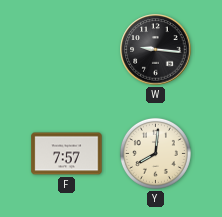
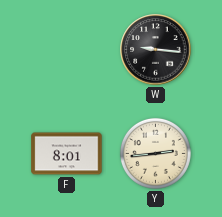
F: 7:57 -> 8:01 (67, 154)
Y: 8:01 -> 2:44 (155, 153)
